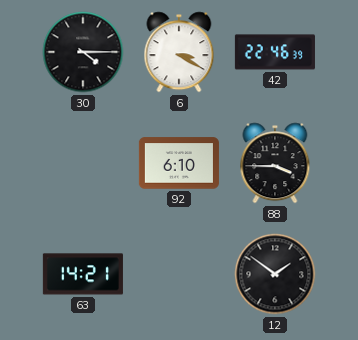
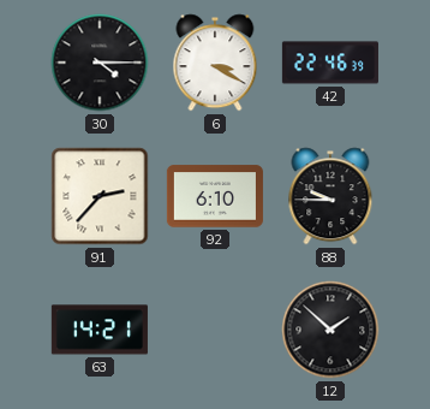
91: none -> 2:37 (100, 196)
88: 3:45 -> 9:45 (330, 196)
12: 1:51 -> 1:52 (330, 330)
